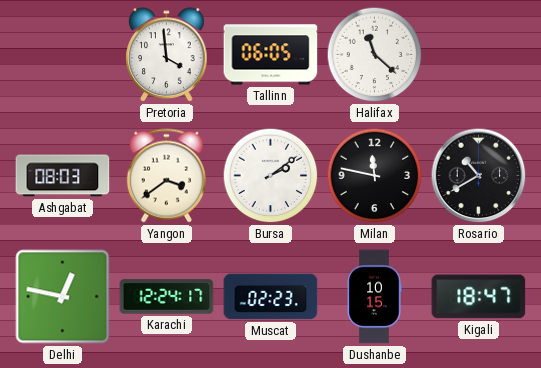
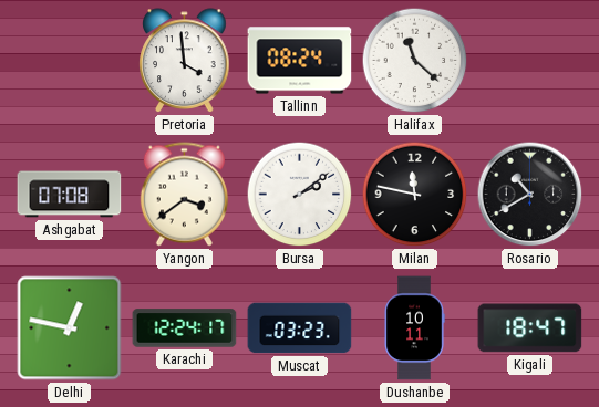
Tallinn: 06:05 -> 08:24 (300, 61)
Ashgabat: 08:03 -> 07:08 (70, 195)
Muscat: 02:23 -> 03:23 (300, 328)
Dushanbe: 10:15 -> 10:11 (414, 328)
